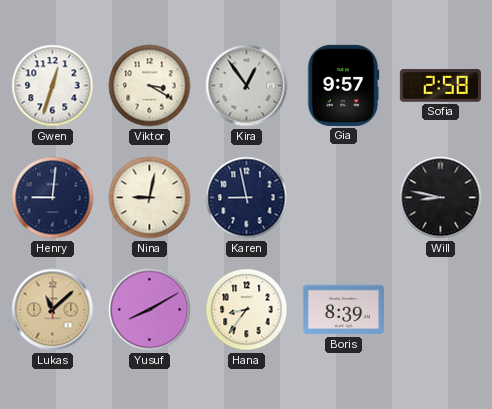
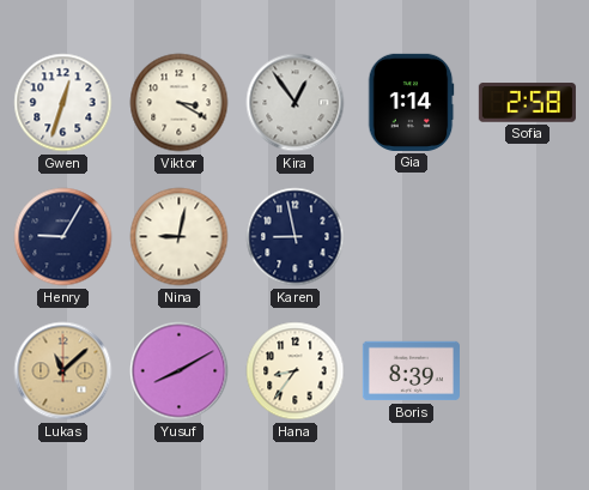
Gia: 9:57 -> 1:14 (411, 102)
Henry: 9:01 -> 9:05 (63, 237)
Will: 8:47 -> none (441, 198)
